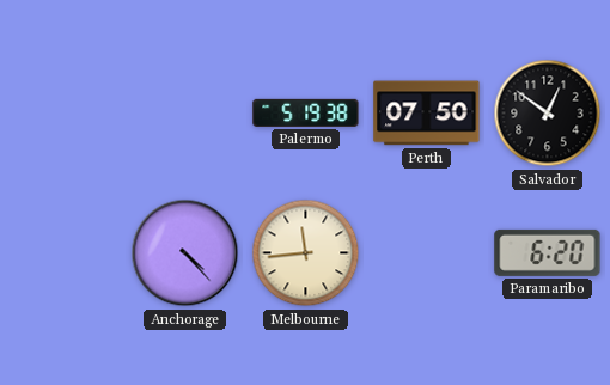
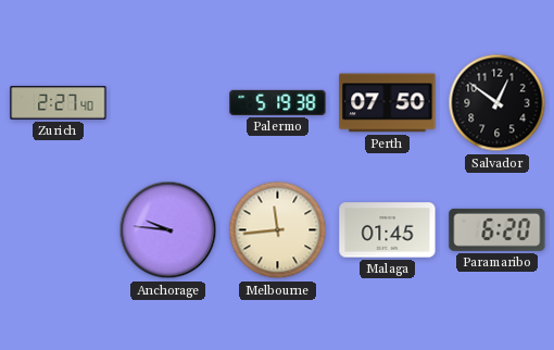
Zurich: none -> 2:27 (59, 103)
Anchorage: 4:23 -> 9:46 (168, 230)
Malaga: none -> 01:45 (388, 230)
